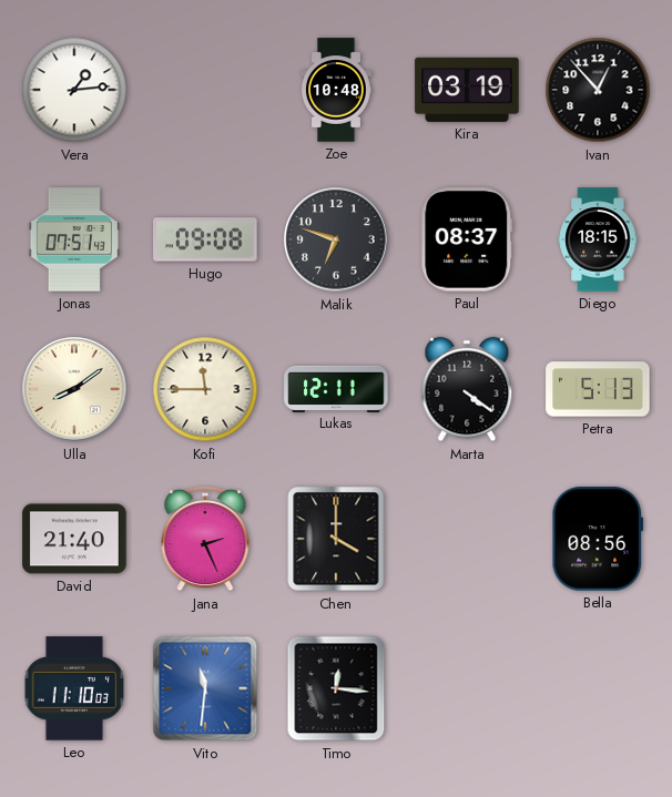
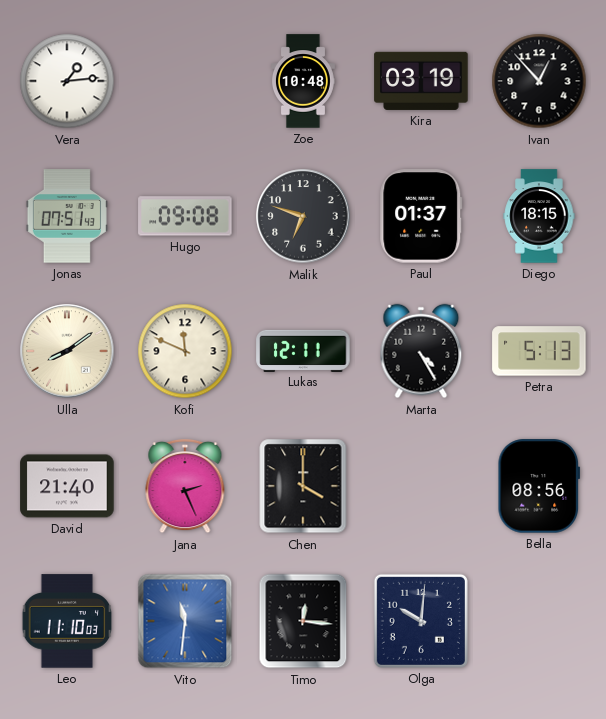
Paul: 08:37 -> 01:37 (421, 216)
Kofi: 11:45 -> 11:49 (185, 351)
Marta: 4:21 -> 4:25 (421, 351)
Olga: none -> 10:01 (421, 621)
